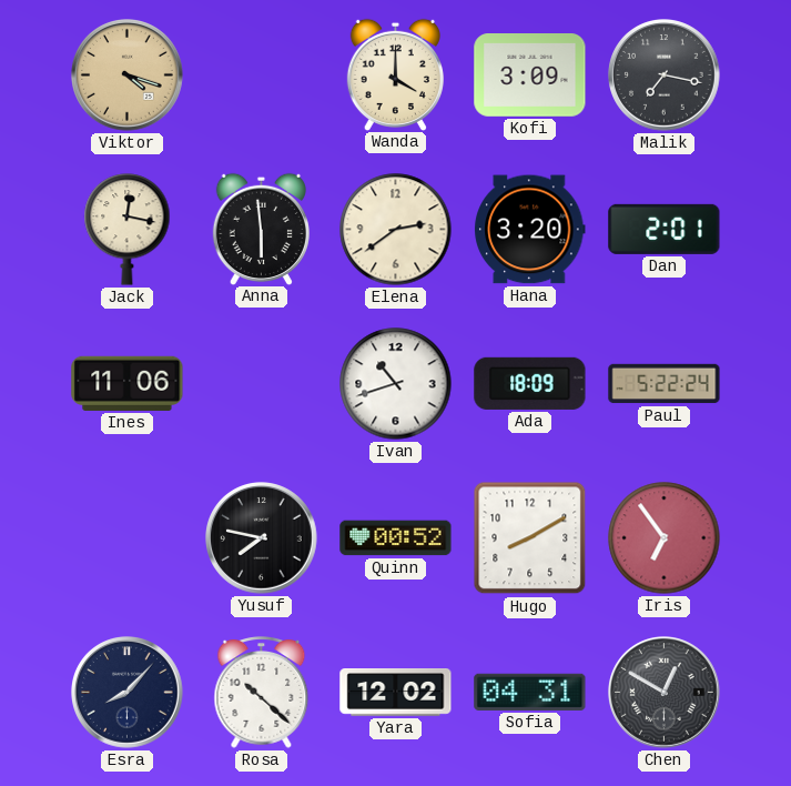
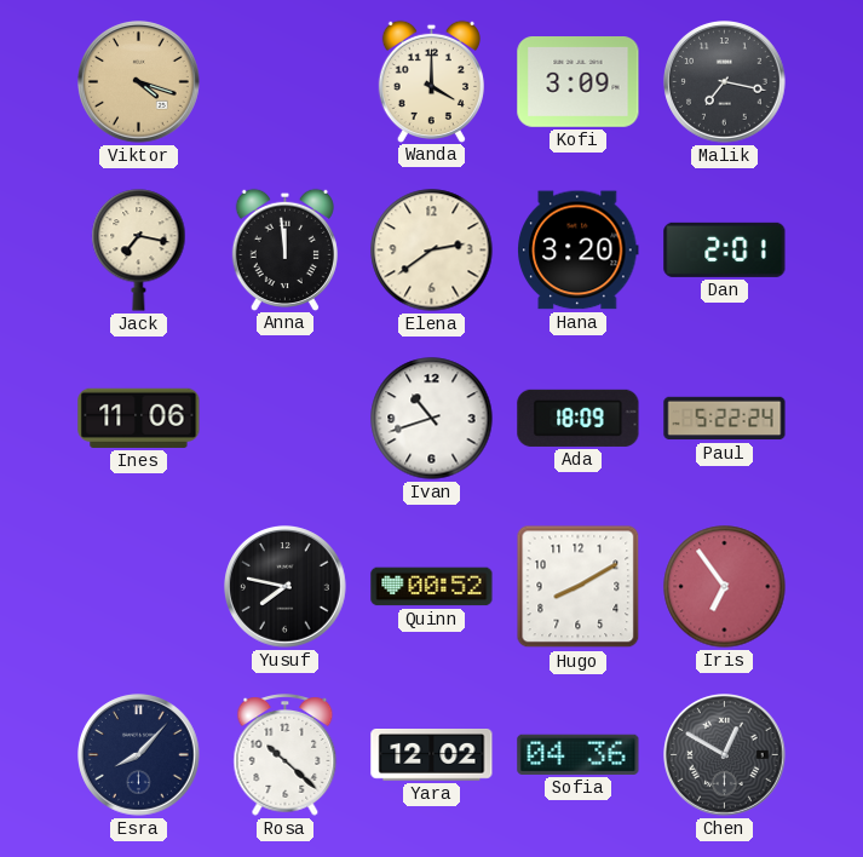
Jack: 12:17 -> 7:17 (139, 251)
Anna: 5:59 -> 11:59 (284, 249)
Sofia: 04:31 -> 04:36 (579, 754)
